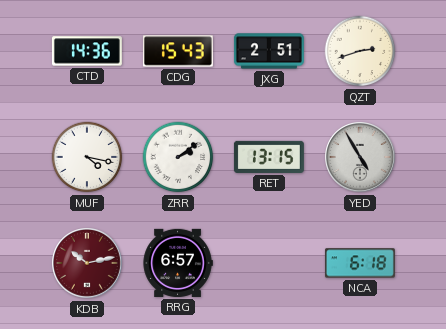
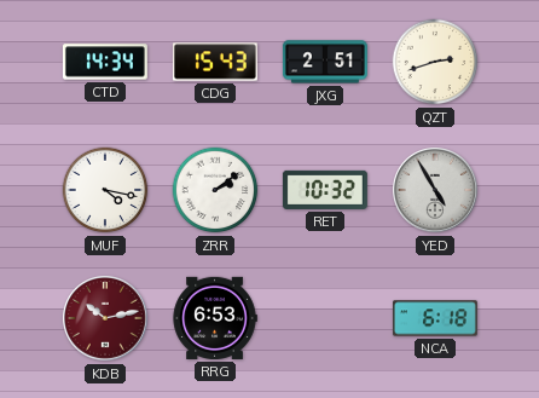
CTD: 14:36 -> 14:34 (105, 62)
RET: 13:15 -> 10:32 (325, 190)
RRG: 6:57 -> 6:53 (215, 318)
